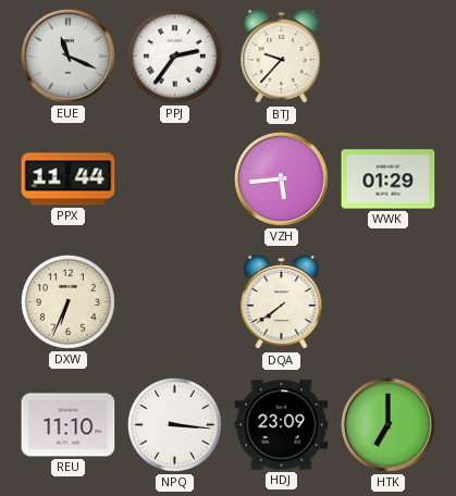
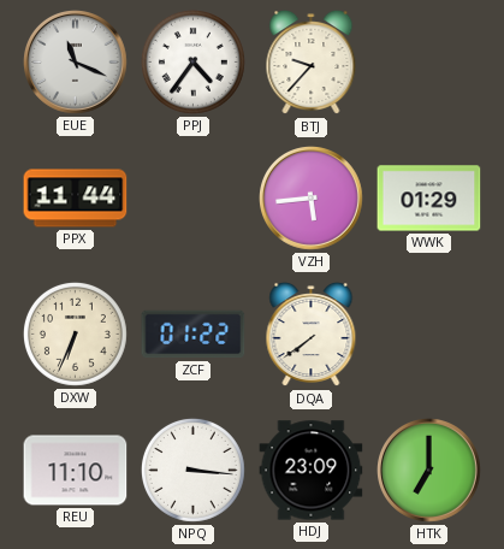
PPJ: 2:36 -> 4:36 (192, 61)
ZCF: none -> 01:22 (194, 335)
